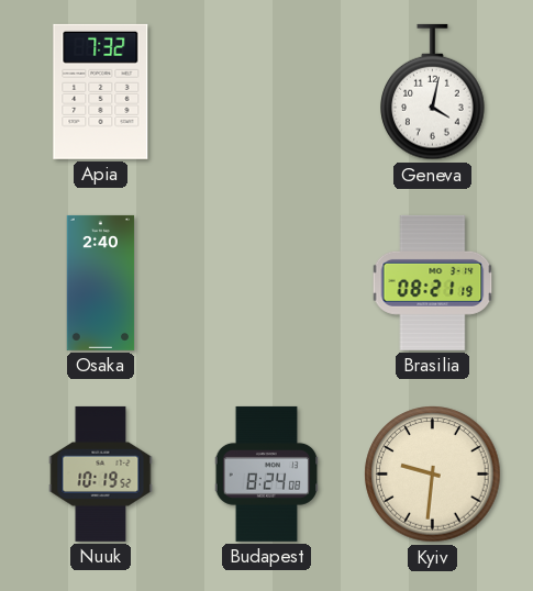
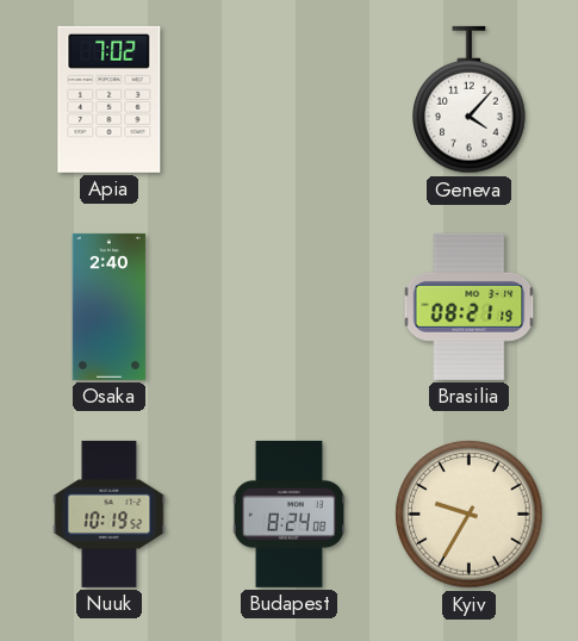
Apia: 7:32 -> 7:02 (110, 99)
Geneva: 4:02 -> 4:07 (470, 100)
Kyiv: 9:31 -> 9:35 (470, 515)
